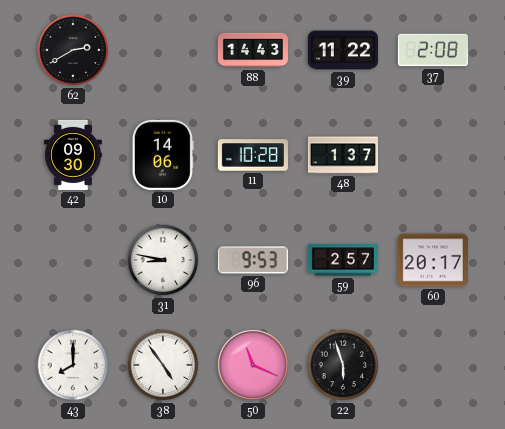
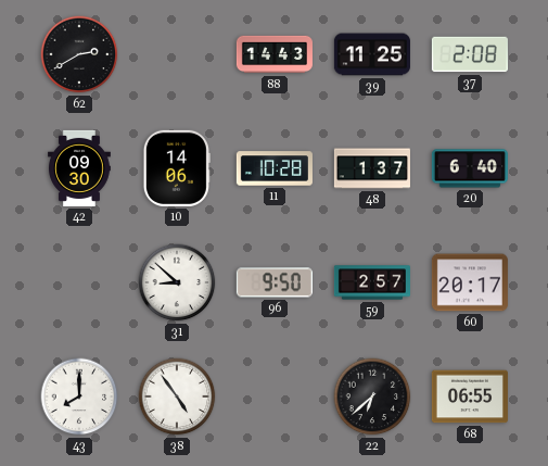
39: 11:22 -> 11:25 (372, 54)
20: none -> 6:40 (470, 168)
31: 8:47 -> 8:52 (177, 282)
96: 9:53 -> 9:50 (275, 282)
50: 11:19 -> none (253, 365)
22: 5:57 -> 6:38 (372, 396)
68: none -> 06:55 (470, 396)
